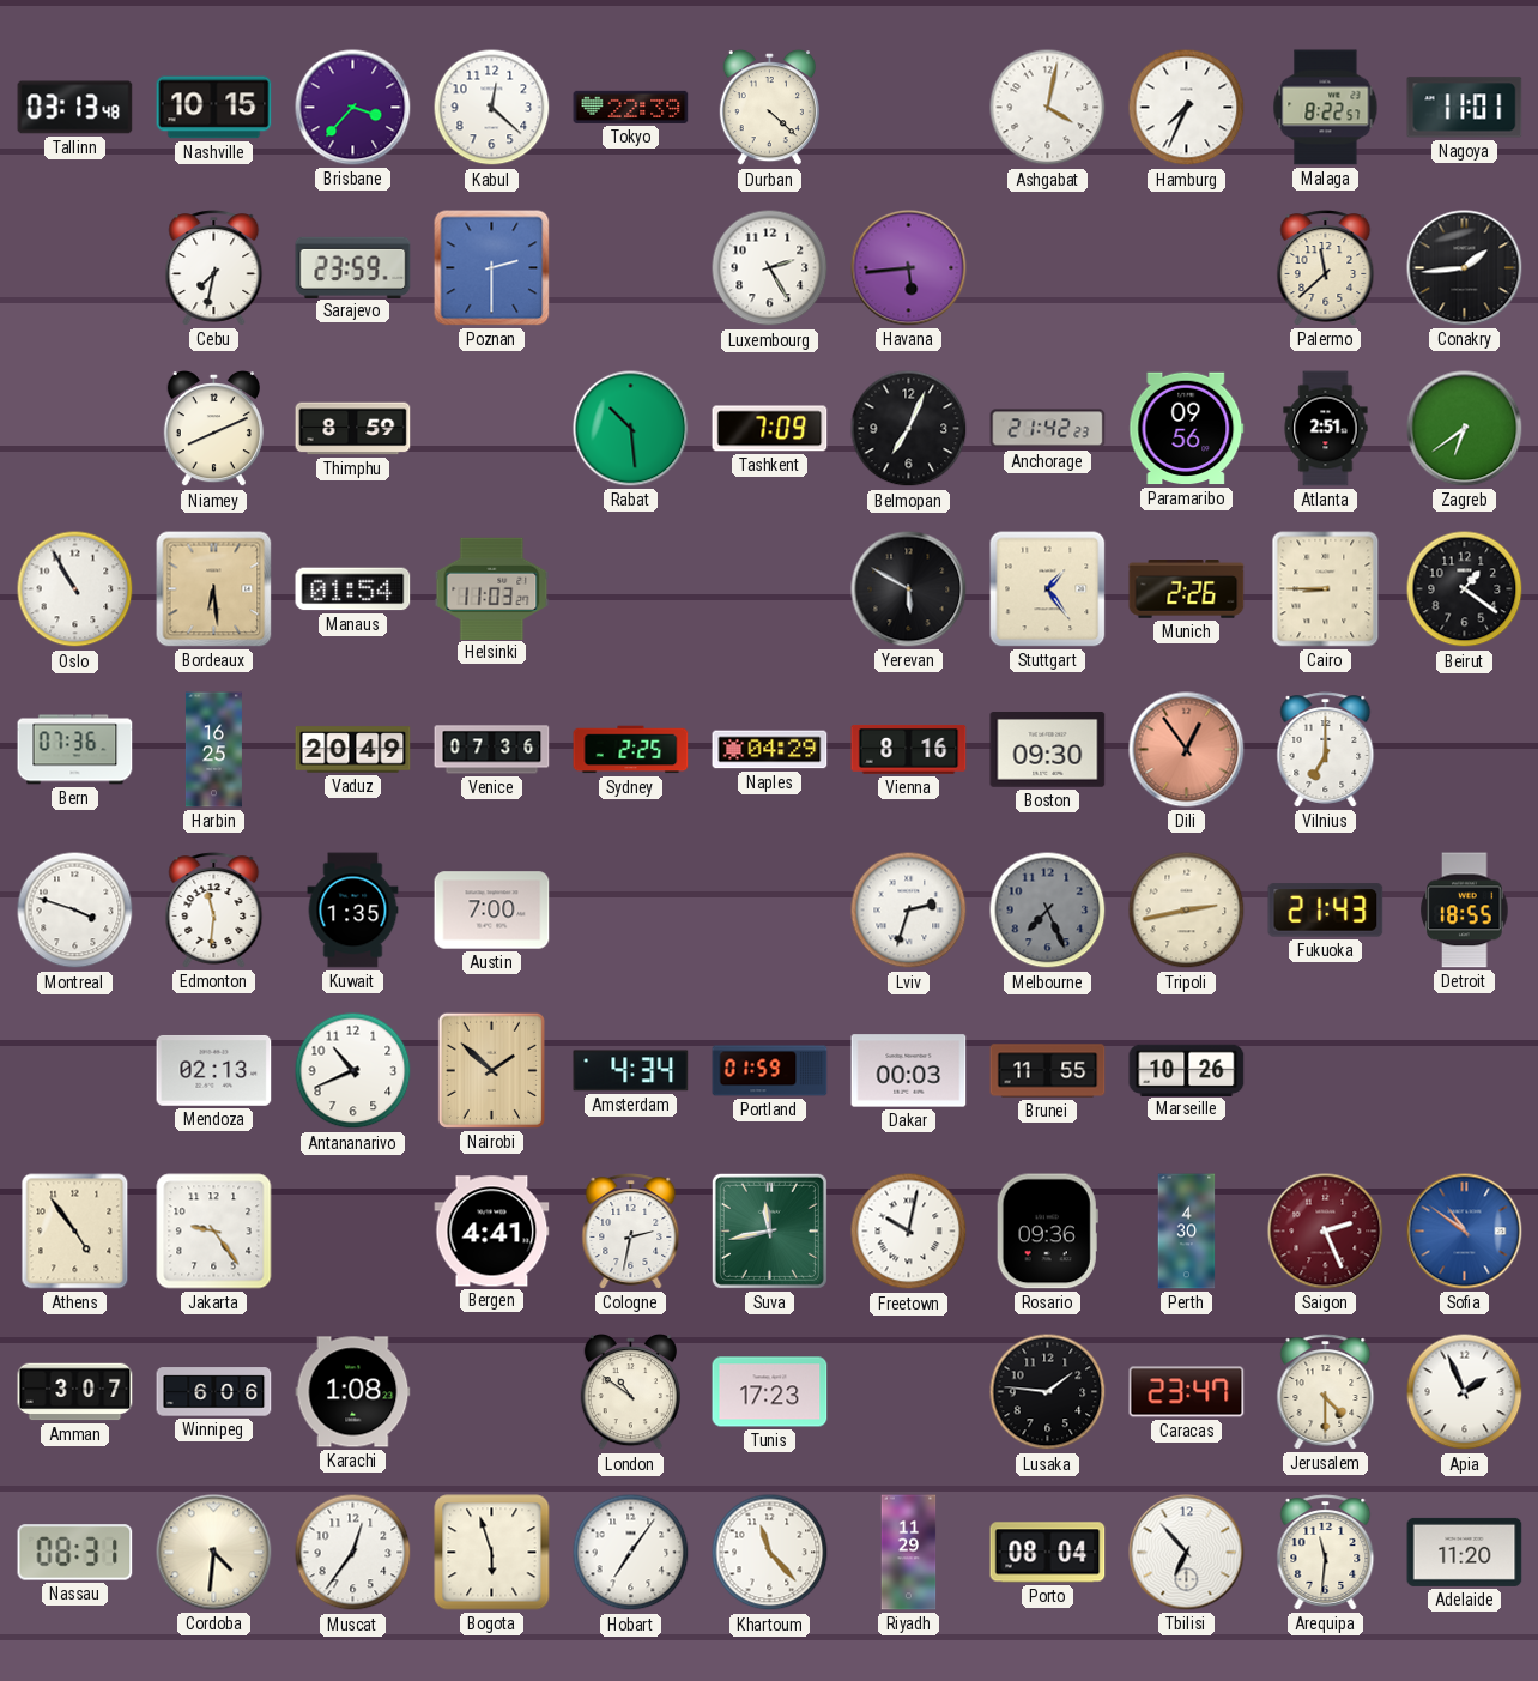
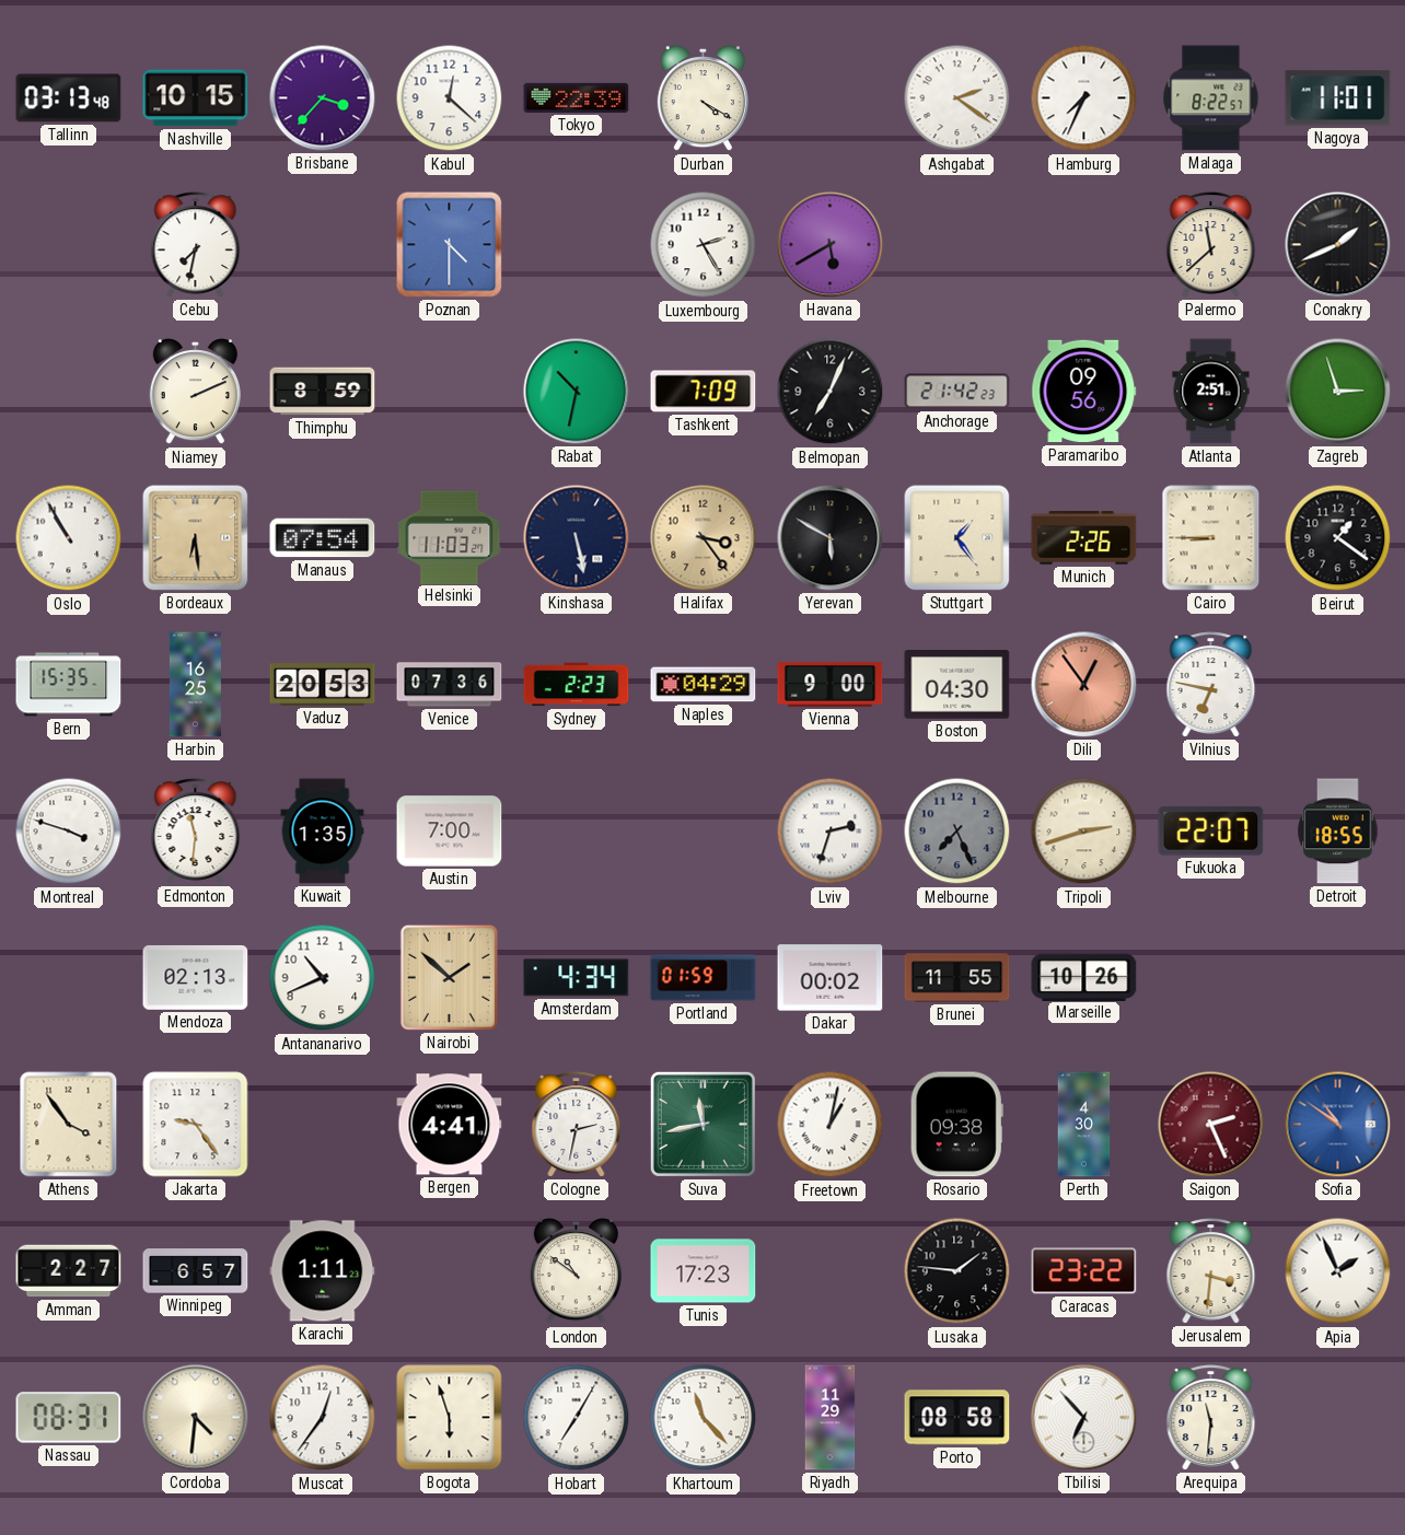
Durban: 4:22 -> 4:20 (702, 98)
Ashgabat: 4:02 -> 2:21 (957, 98)
Sarajevo: 23:59 -> none (353, 267)
Poznan: 2:30 -> 4:30 (450, 245)
Havana: 5:44 -> 5:40 (831, 245)
Conakry: 1:44 -> 1:41 (1338, 245)
Niamey: 8:11 -> 2:11 (195, 392)
Rabat: 10:29 -> 10:32 (577, 392)
Zagreb: 6:39 -> 2:57 (1338, 392)
Manaus: 01:54 -> 07:54 (323, 538)
Kinshasa: none -> 5:28 (577, 538)
Halifax: none -> 3:24 (704, 538)
Bern: 07:36 -> 15:35 (69, 685)
Vaduz: 20:49 -> 20:53 (323, 685)
Sydney: 2:25 -> 2:23 (577, 685)
Vienna: 8:16 -> 9:00 (831, 685)
Boston: 09:30 -> 04:30 (957, 685)
Vilnius: 7:00 -> 6:47 (1211, 685)
Tripoli: 2:43 -> 2:42 (1084, 832)
Fukuoka: 21:43 -> 22:07 (1211, 832)
Dakar: 00:03 -> 00:02 (831, 978)
Athens: 4:54 -> 3:54 (69, 1125)
Freetown: 10:02 -> 1:02 (831, 1125)
Rosario: 09:36 -> 09:38 (956, 1125)
Amman: 3:07 -> 2:27 (69, 1271)
Winnipeg: 6:06 -> 6:57 (196, 1271)
Karachi: 1:08 -> 1:11 (323, 1271)
Caracas: 23:47 -> 23:22 (1084, 1271)
Jerusalem: 4:30 -> 3:31 (1211, 1271)
Hobart: 7:06 -> 7:05 (577, 1418)
Porto: 08:04 -> 08:58 (957, 1418)
Adelaide: 11:20 -> none (1465, 1552)
